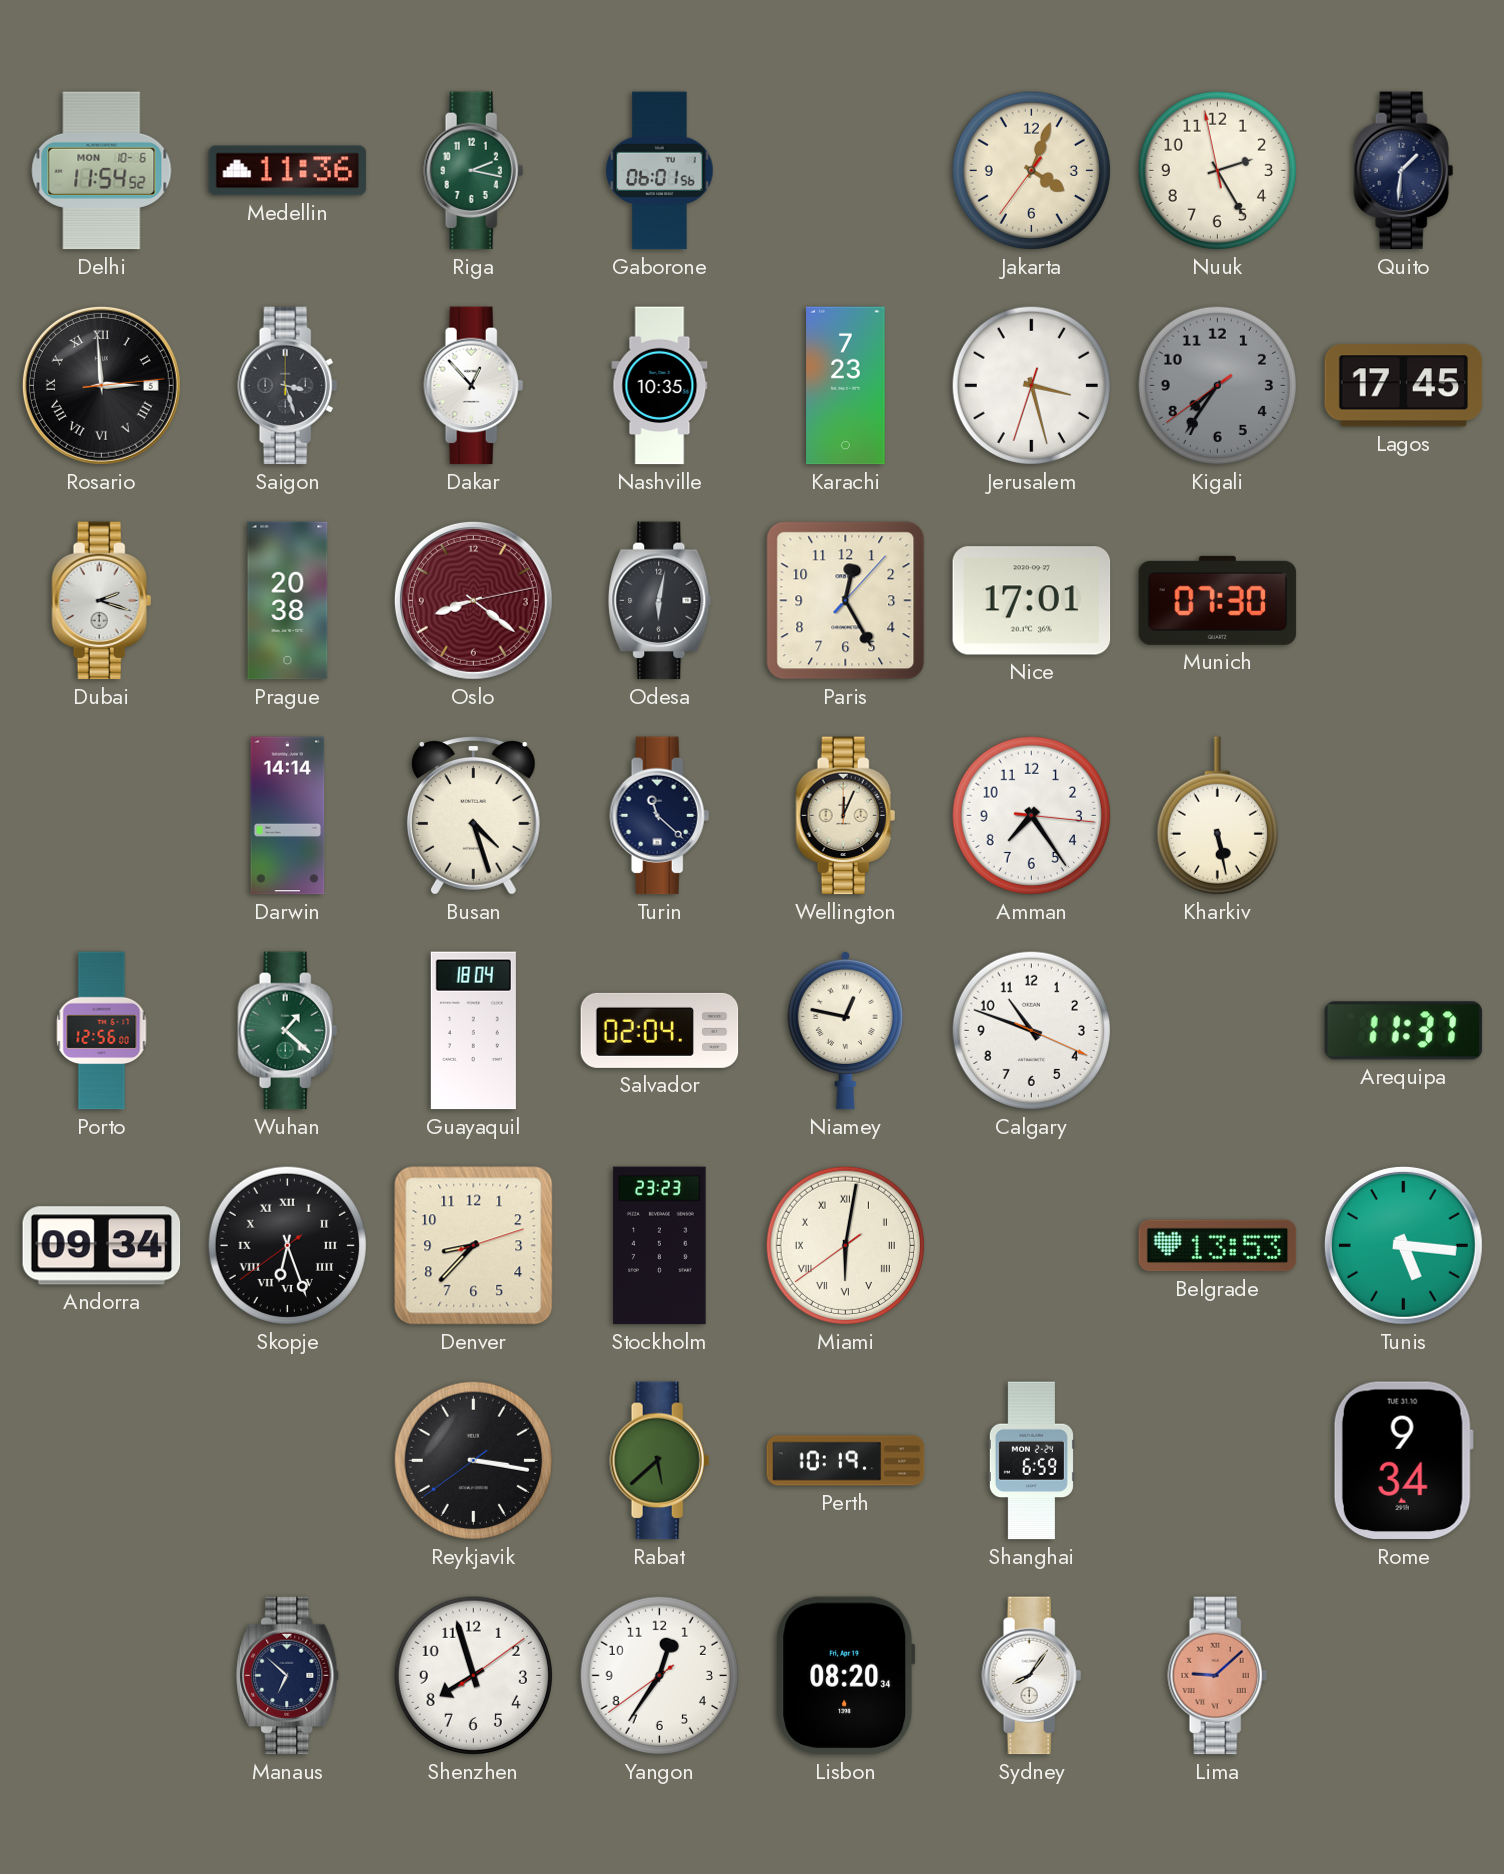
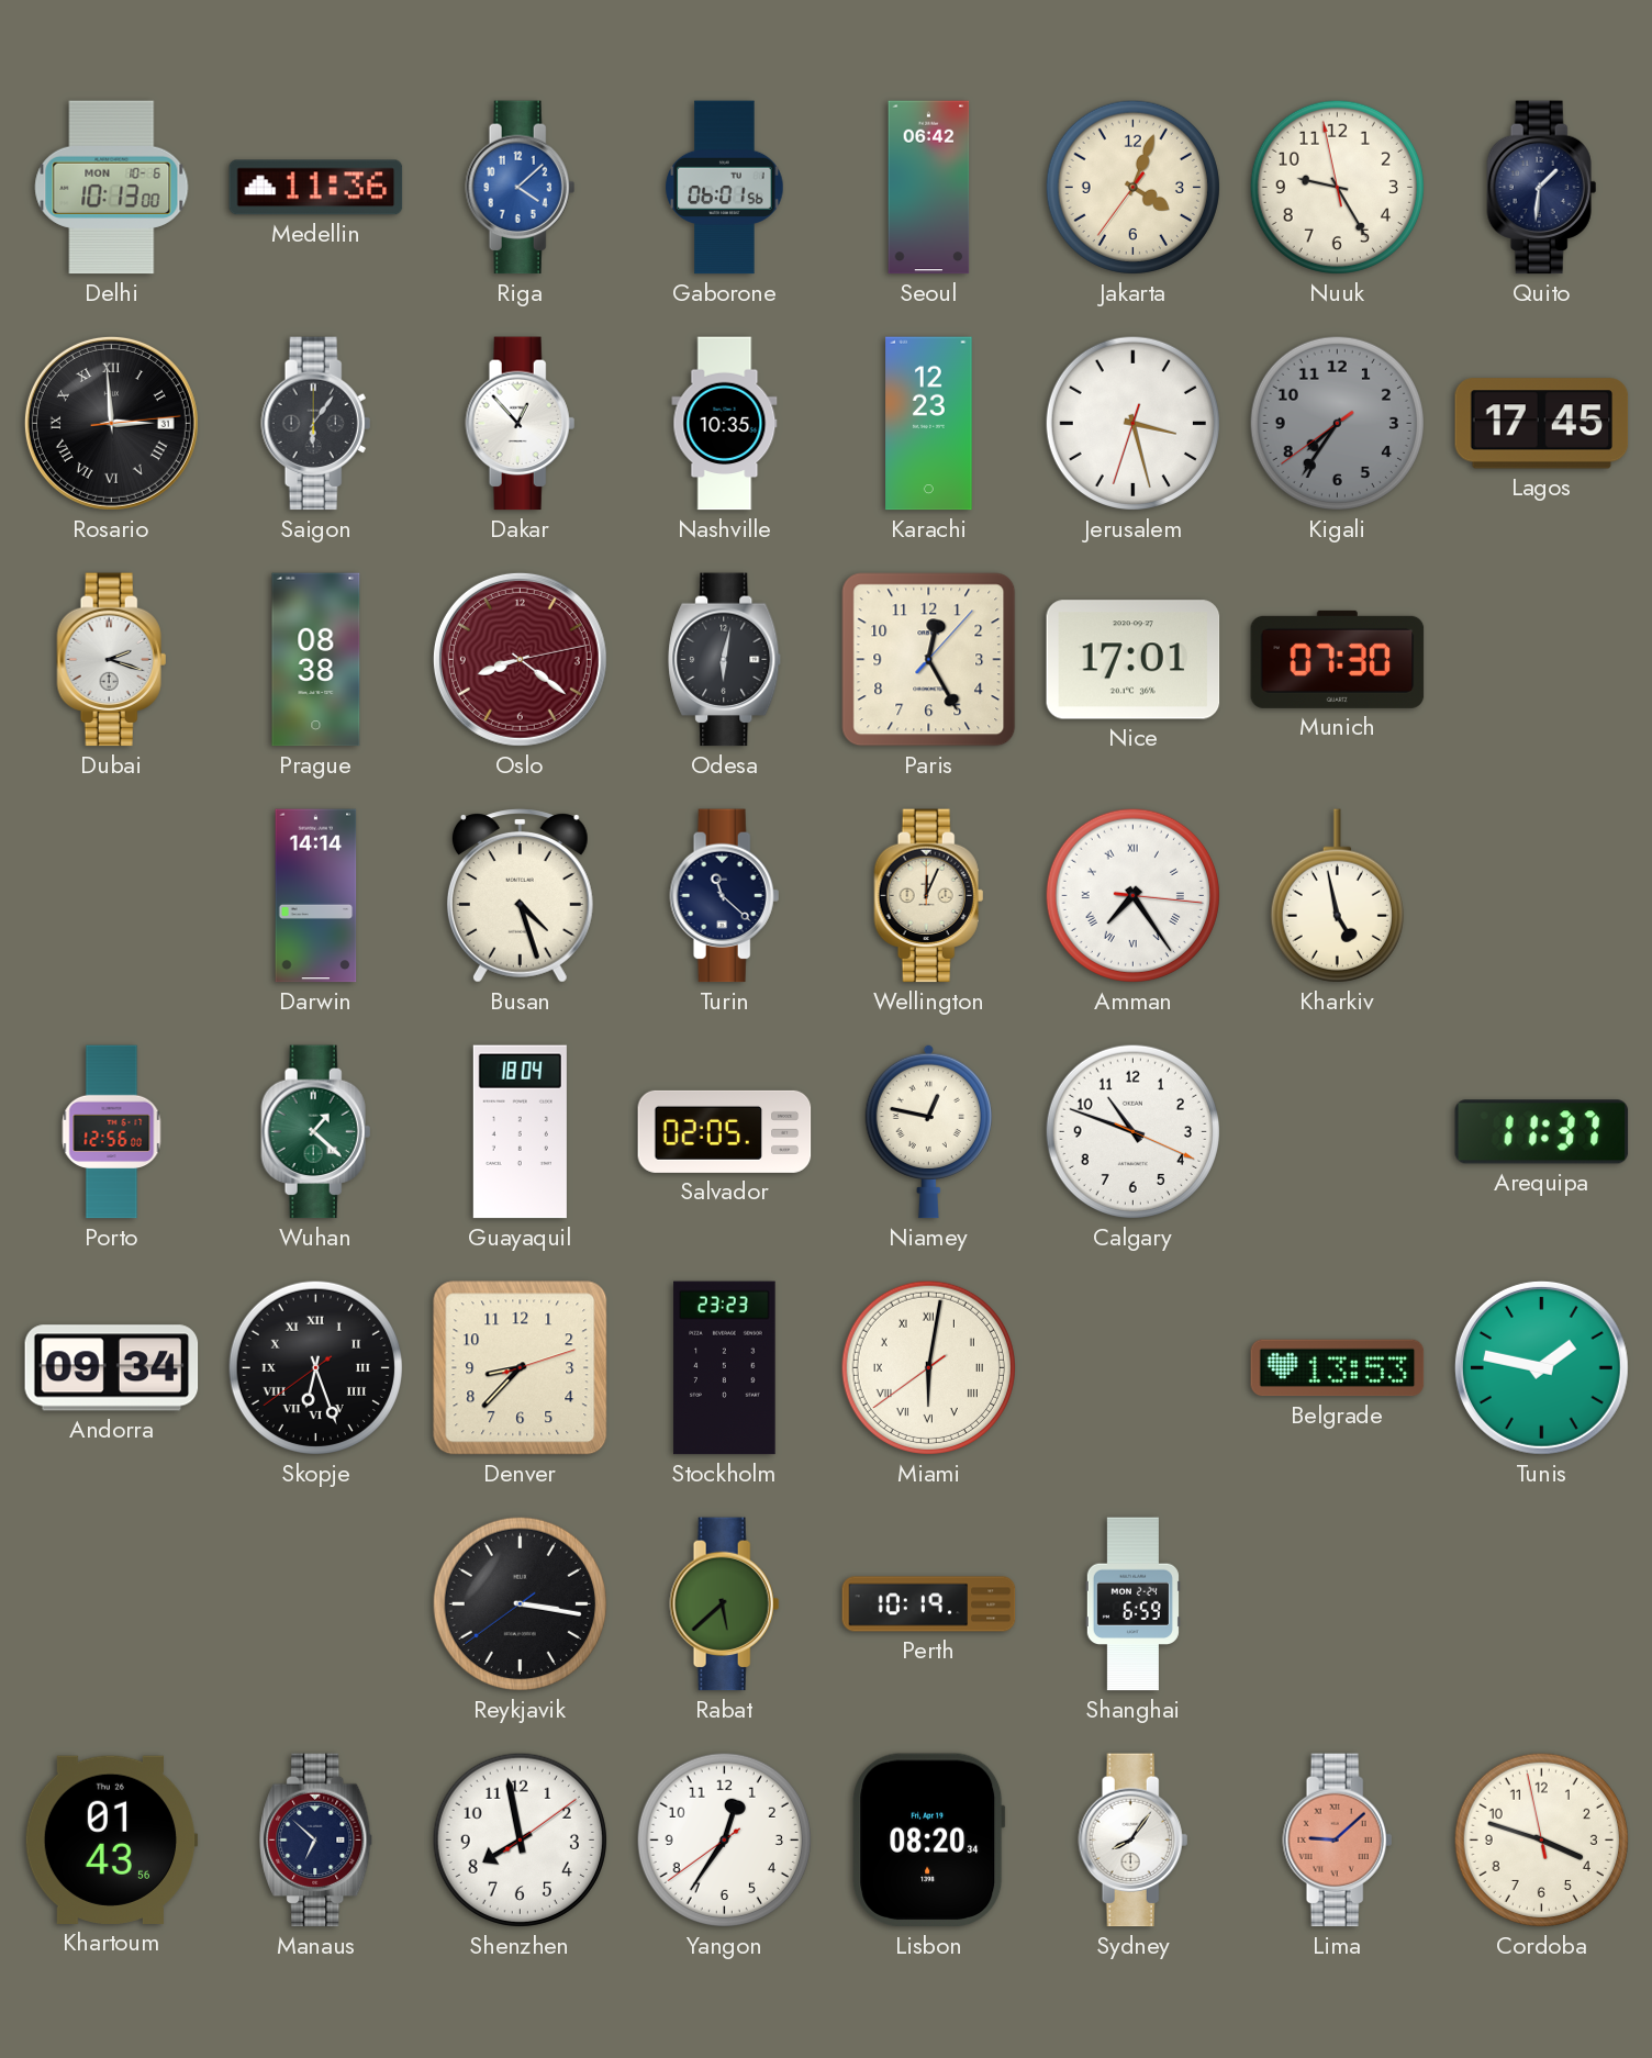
Delhi: 11:54 -> 10:13 (112, 188)
Riga: 2:17 -> 4:08 (521, 188)
Riga dial: green -> blue (521, 188)
Seoul: none -> 06:42 (929, 188)
Nuuk: 2:24 -> 9:24 (1337, 187)
Rosario date: 5 -> 31 (111, 423)
Saigon: 3:27 -> 6:06 (316, 424)
Karachi: 7:23 -> 12:23 (929, 424)
Prague: 20:38 -> 08:38 (316, 660)
Amman numerals: Arabic -> Roman (1132, 895)
Kharkiv: 5:28 -> 4:58 (1337, 896)
Salvador: 02:04 -> 02:05 (725, 1131)
Tunis: 5:16 -> 1:47 (1541, 1367)
Rome: 9:34 -> none (1403, 1461)
Khartoum: none -> 01:43 (111, 1839)
Shenzhen: 7:57 -> 7:58 (520, 1839)
Cordoba: none -> 3:47 (1541, 1839)
